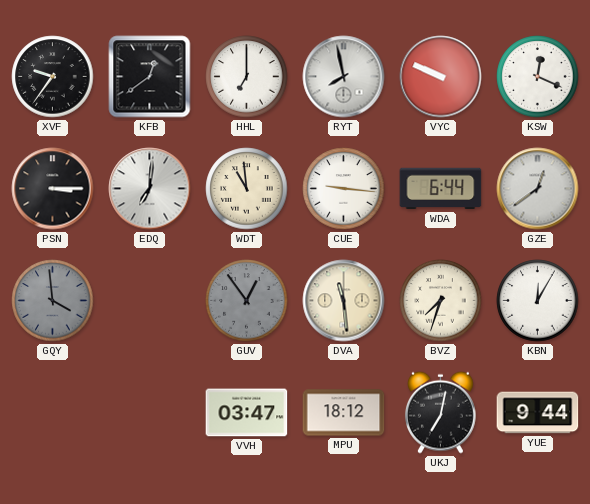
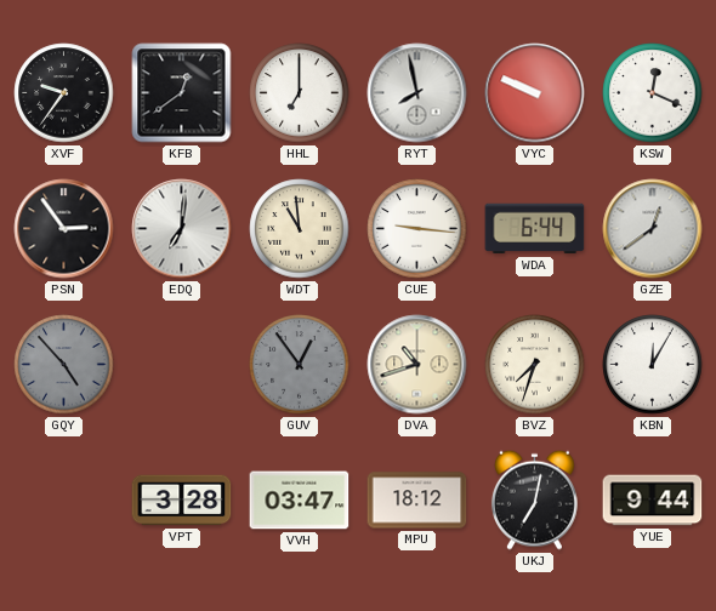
PSN: 3:15 -> 2:54 (64, 229)
GQY: 3:59 -> 4:53 (64, 365)
DVA: 11:29 -> 10:42 (417, 365)
VPT: none -> 3:28 (182, 501)
